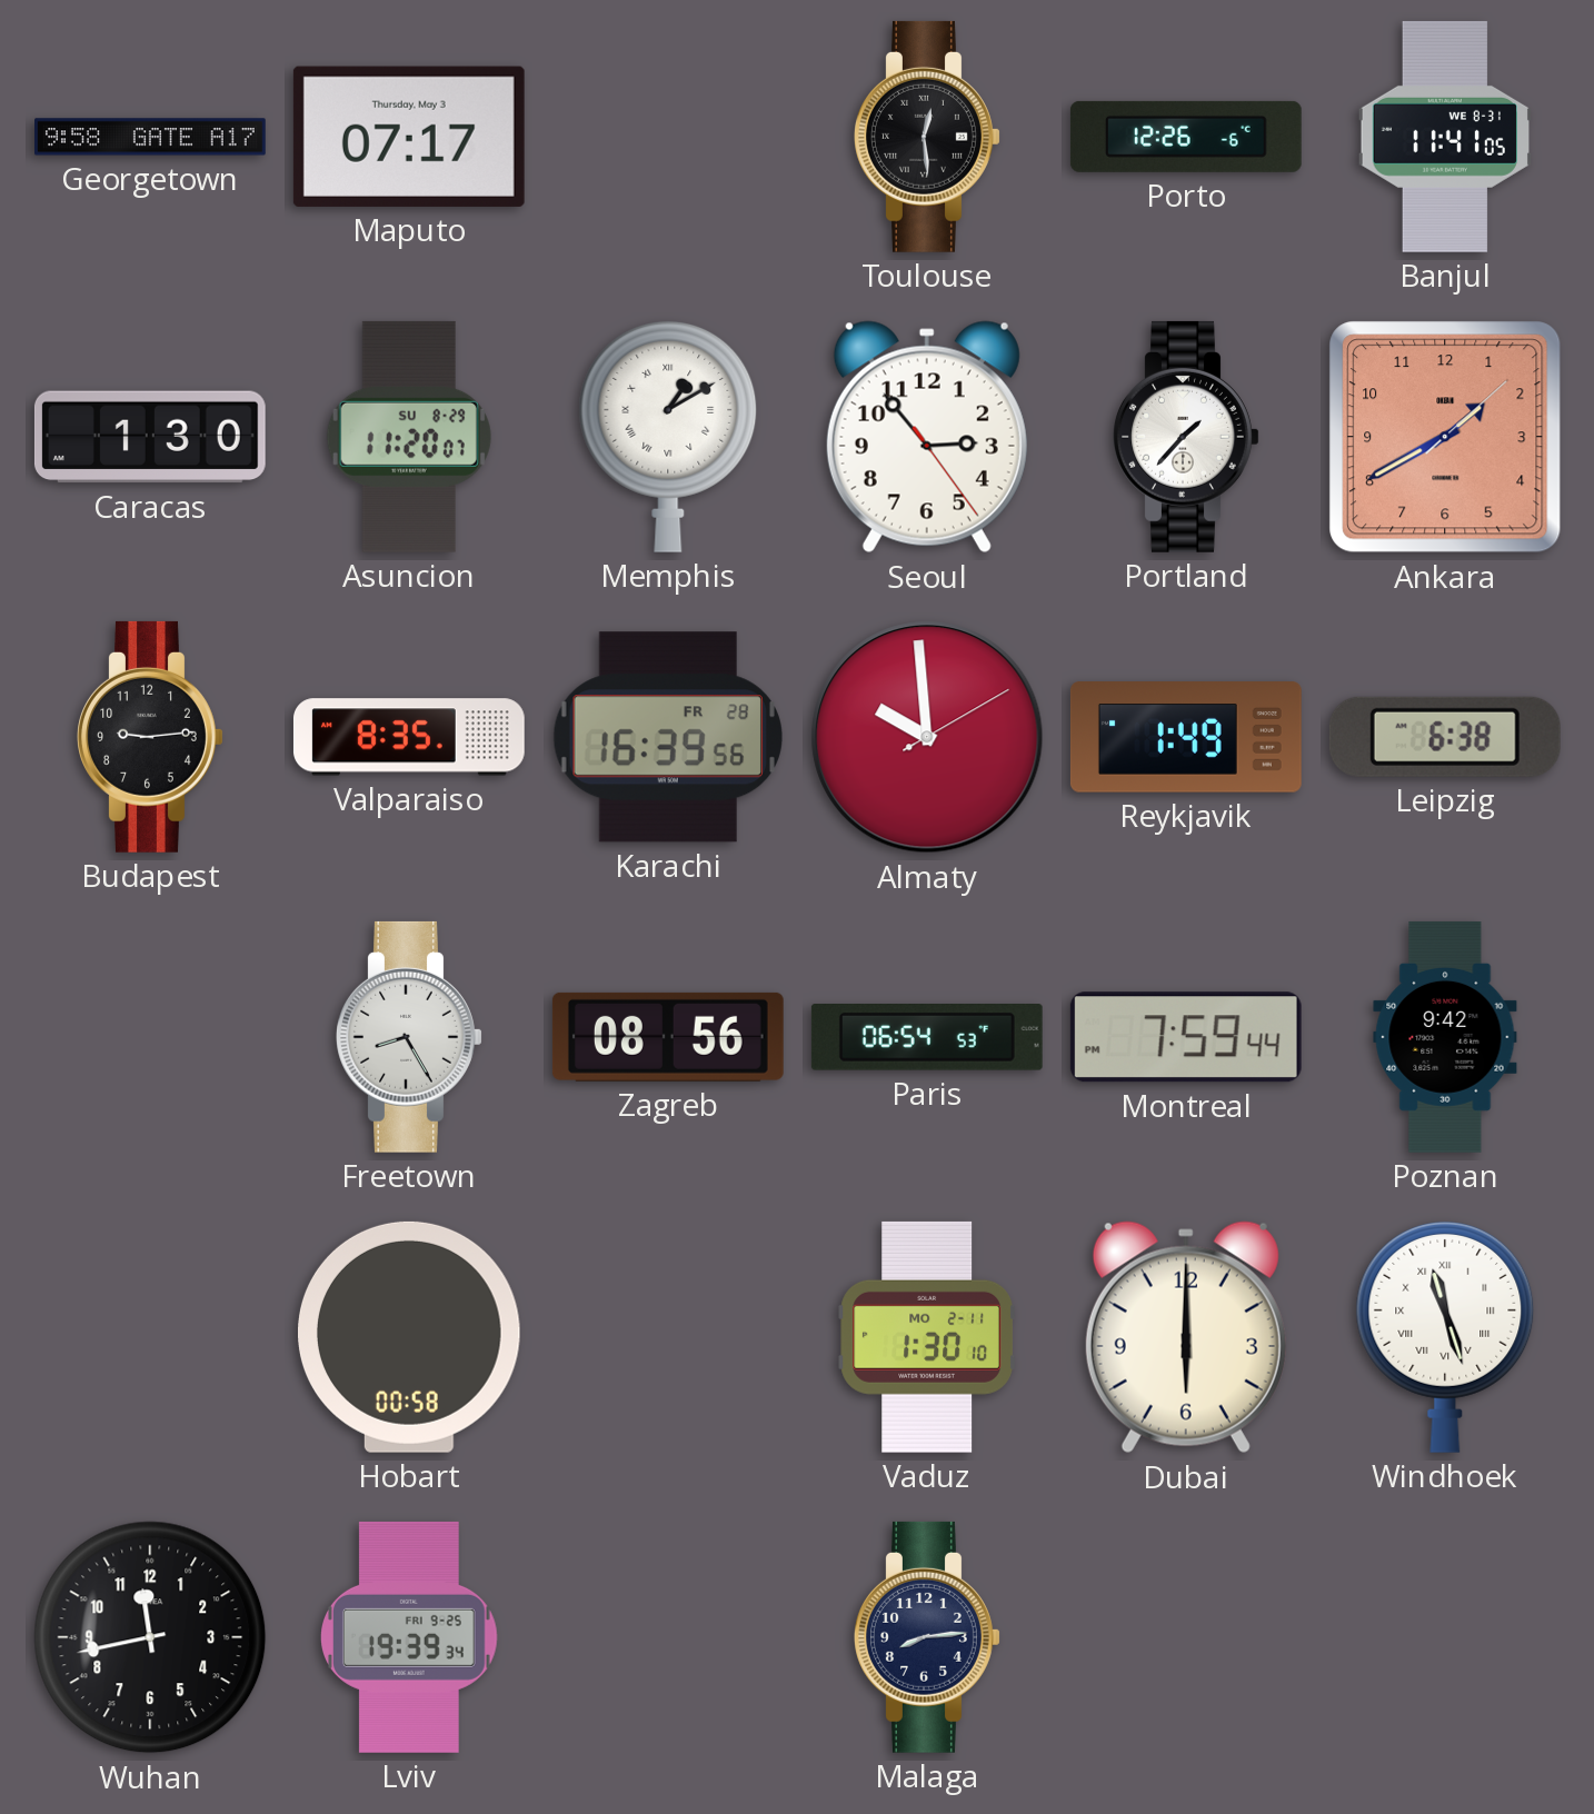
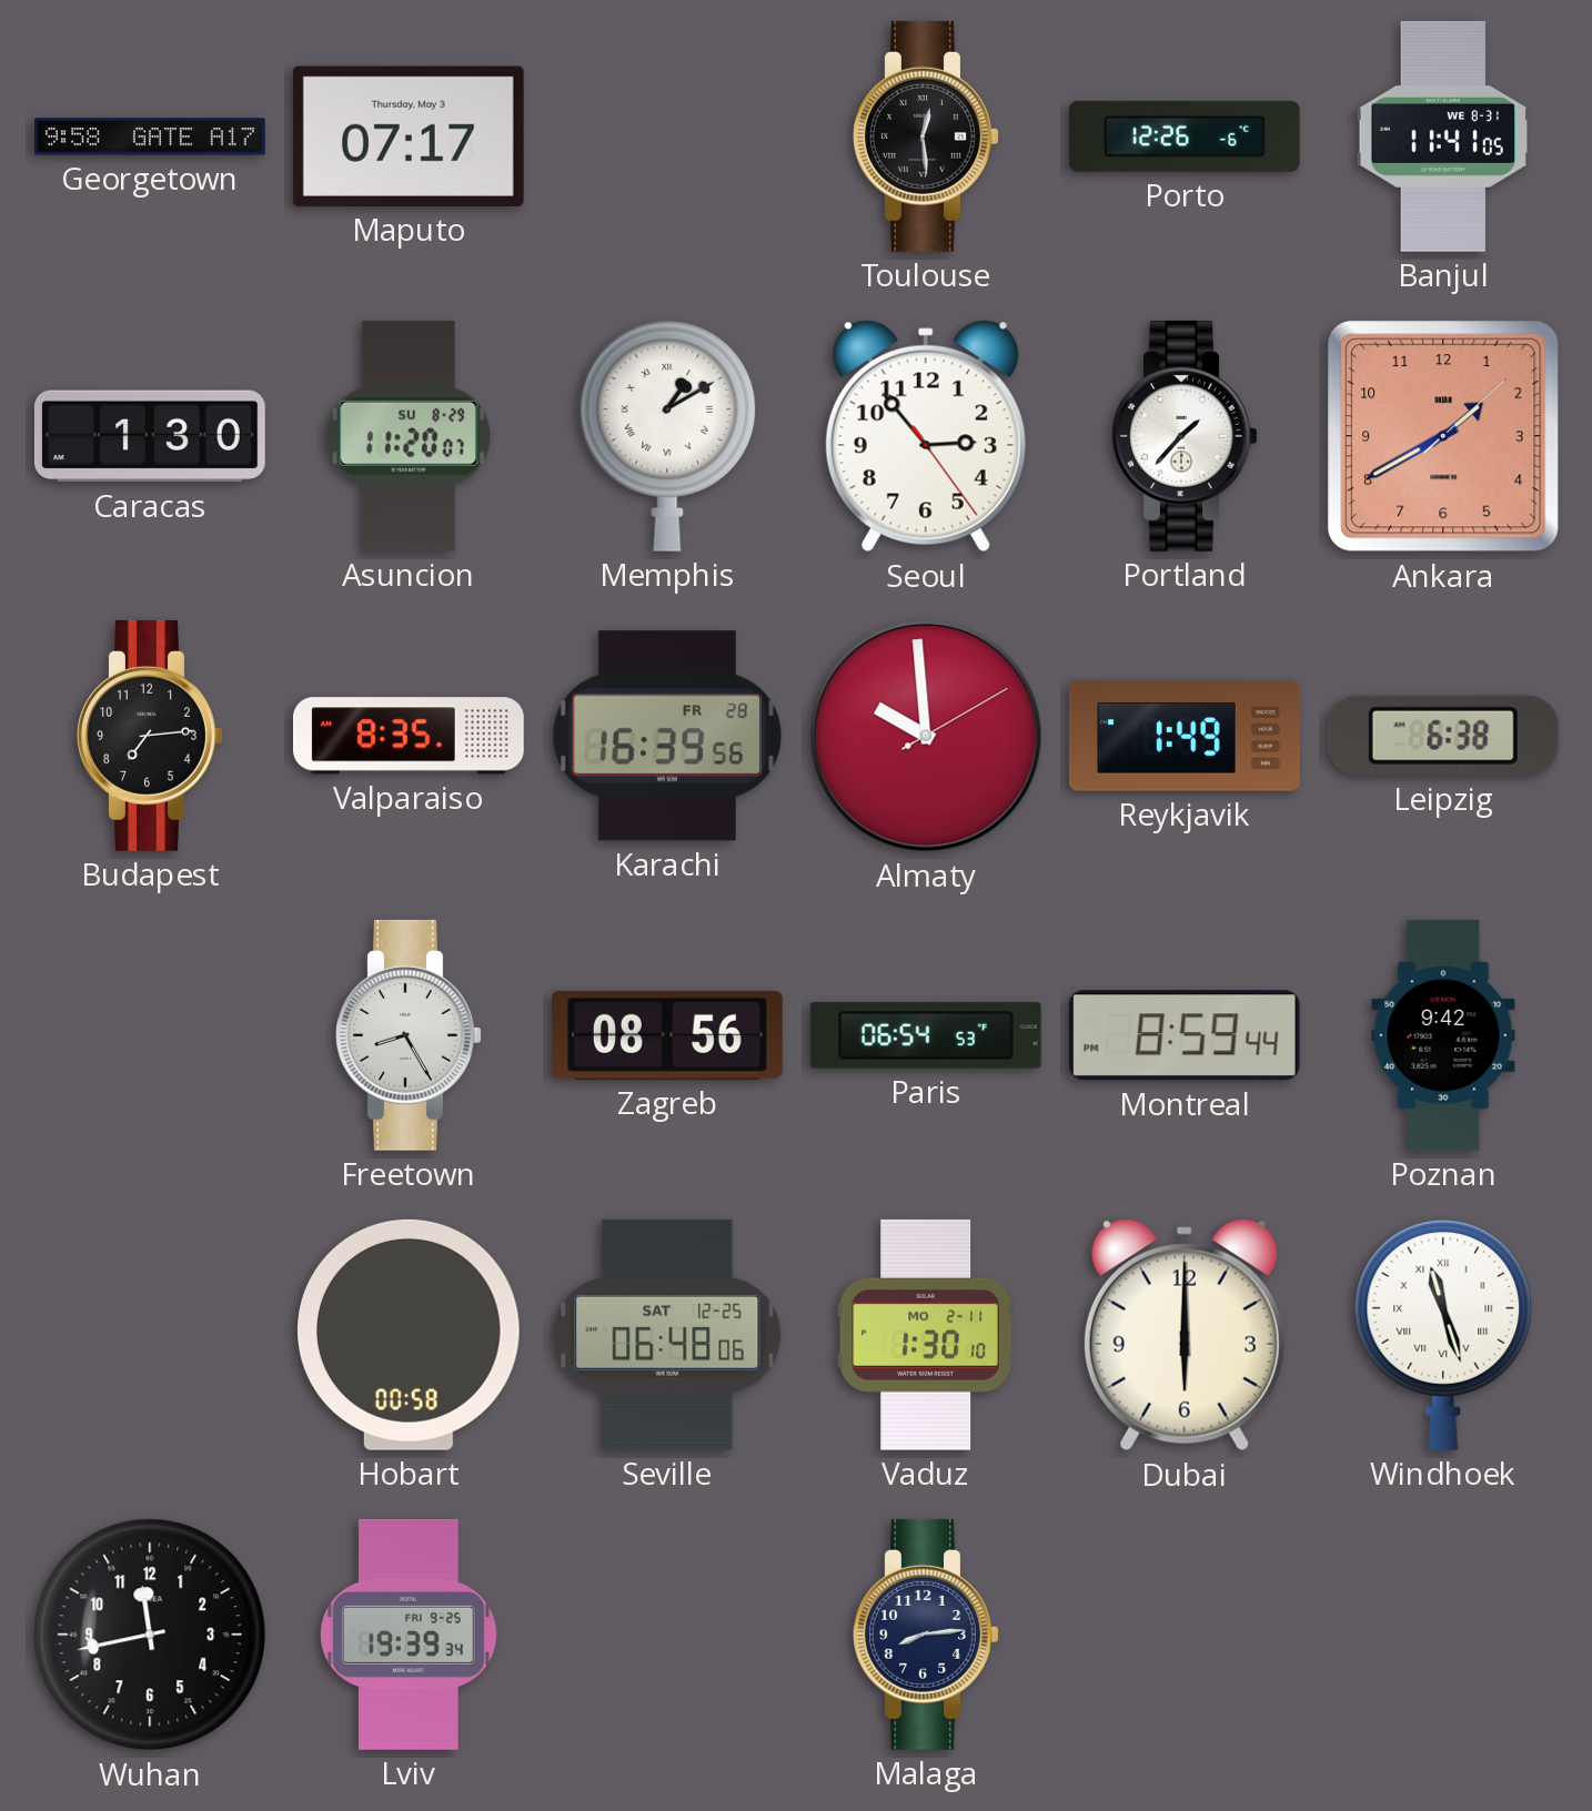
Budapest: 9:14 -> 7:14 (150, 736)
Montreal: 7:59 -> 8:59 (1185, 1035)
Seville: none -> 06:48 (667, 1335)
